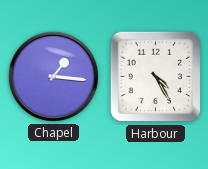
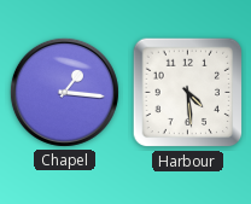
Harbour: 4:25 -> 4:29 (188, 93)
